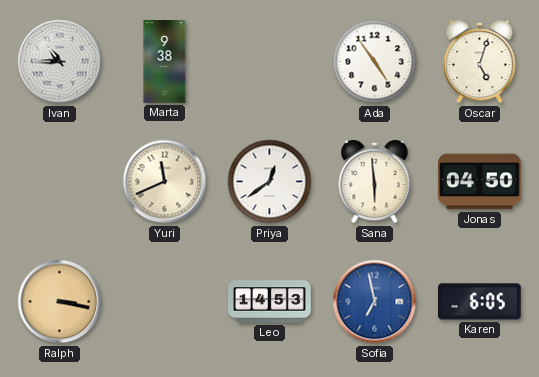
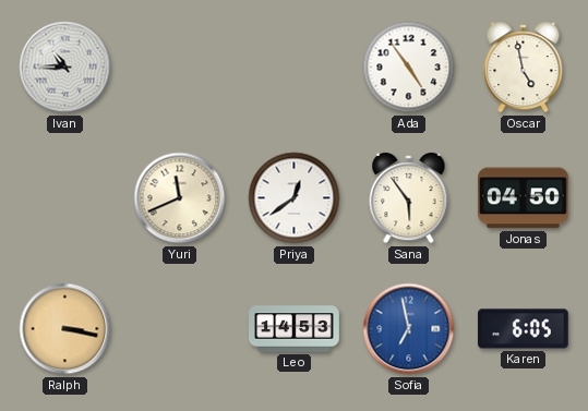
Marta: 9:38 -> none (165, 62)
Oscar: 5:03 -> 4:58 (524, 68)
Sana: 5:59 -> 5:54 (409, 198)
